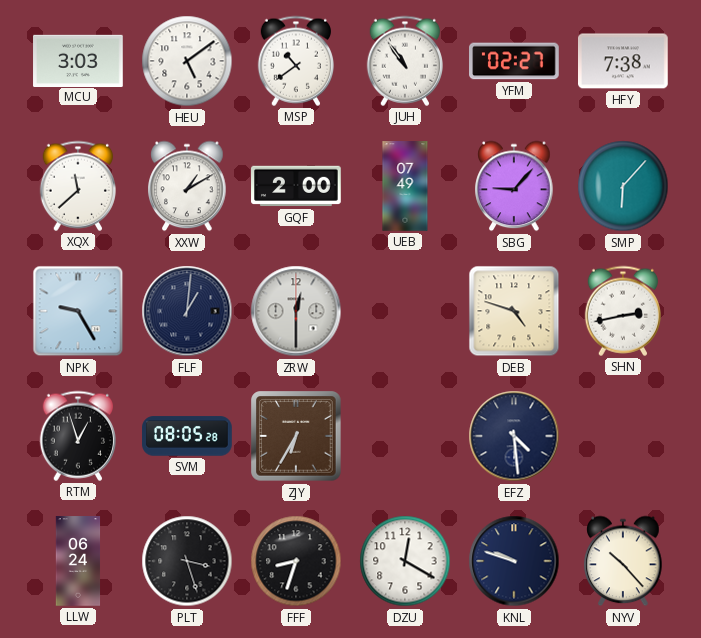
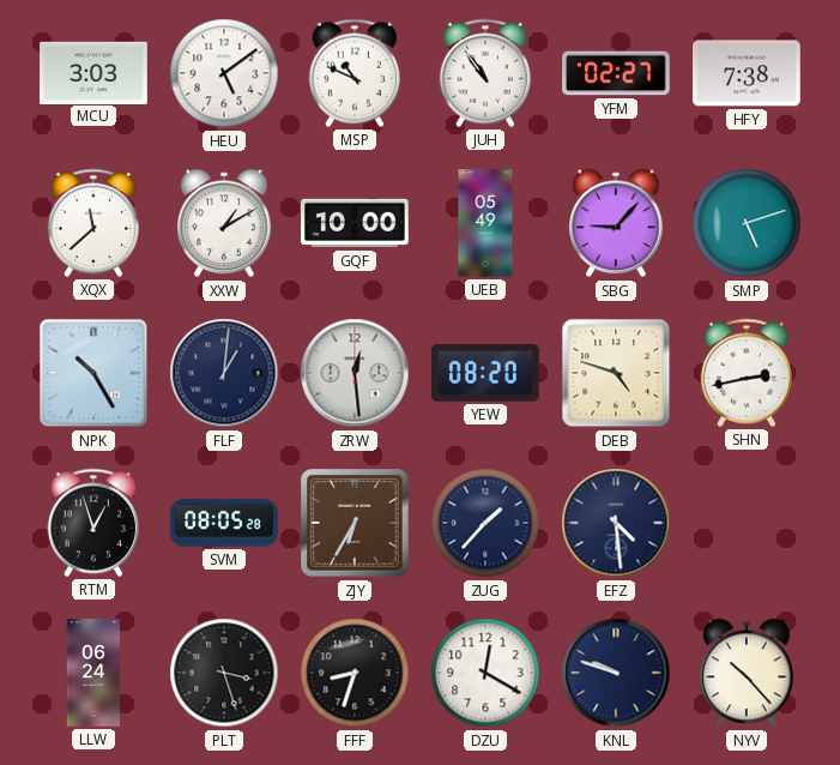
MSP: 10:39 -> 10:49 (353, 73)
GQF: 2:00 -> 10:00 (355, 223)
UEB: 07:49 -> 05:49 (485, 223)
SMP: 6:07 -> 5:12 (747, 223)
NPK: 9:25 -> 10:25 (93, 373)
ZRW: 12:30 -> 12:29 (355, 373)
YEW: none -> 08:20 (487, 373)
ZUG: none -> 1:37 (485, 523)
